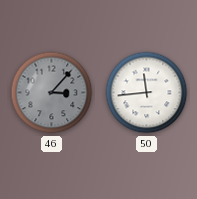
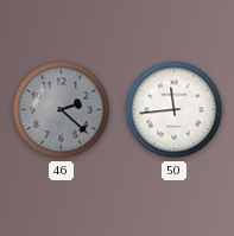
46: 3:07 -> 2:22 (62, 110)
